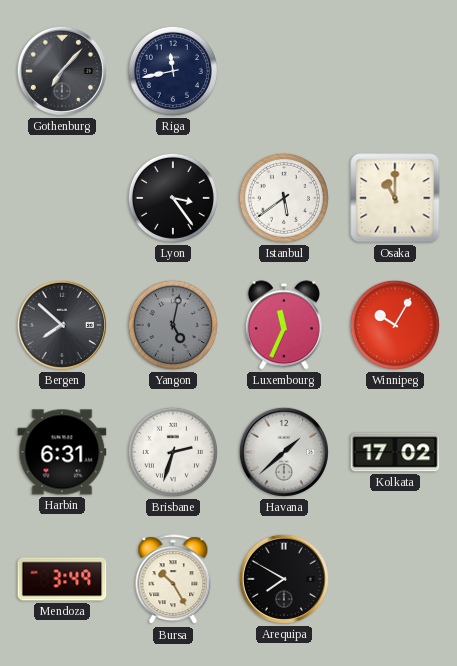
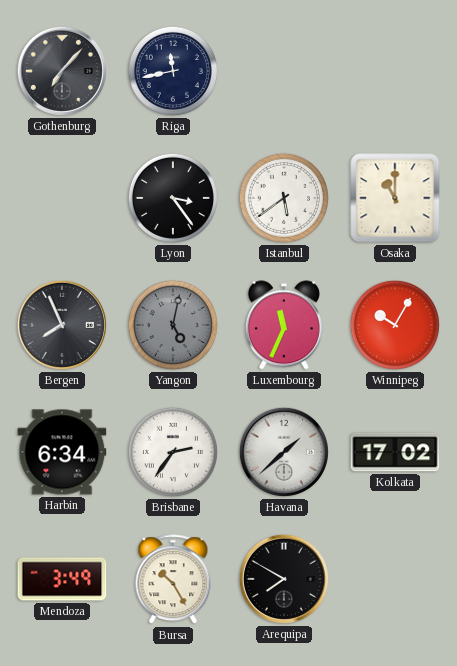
Bergen: 7:52 -> 7:56 (62, 325)
Harbin: 6:31 -> 6:34 (62, 452)
Brisbane: 2:33 -> 2:36 (173, 452)
